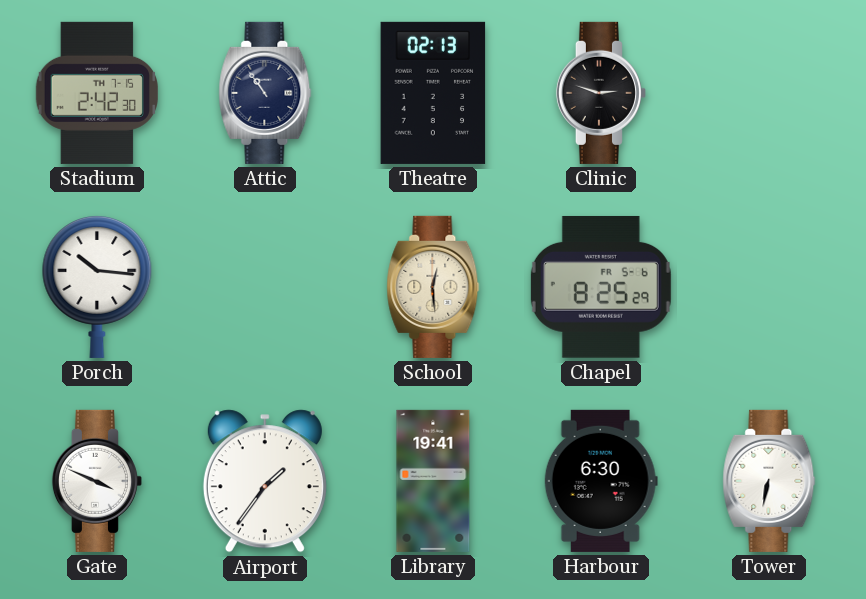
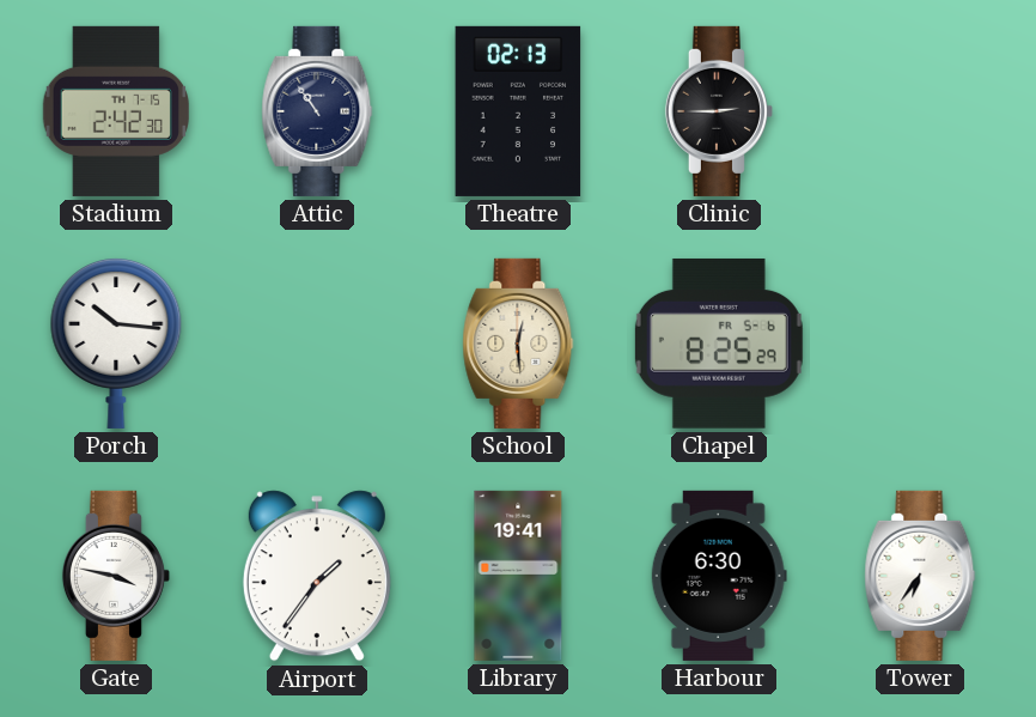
Clinic: 2:48 -> 2:45 (719, 111)
Gate: 3:49 -> 3:47 (116, 576)
Tower: 6:32 -> 6:36 (920, 576)
